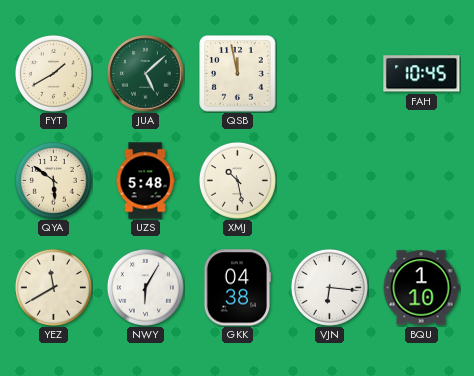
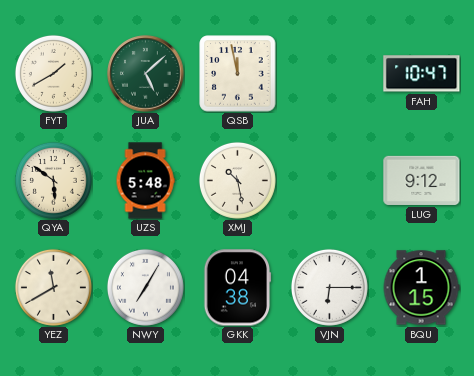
FAH: 10:45 -> 10:47 (422, 74)
LUG: none -> 9:12 (422, 180)
NWY: 6:05 -> 7:05 (145, 287)
VJN: 6:16 -> 6:15 (329, 287)
BQU: 1:10 -> 1:15 (421, 288)
